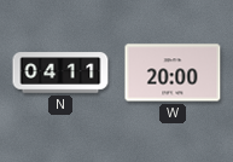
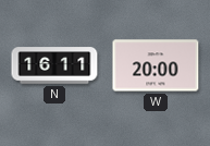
N: 04:11 -> 16:11 (54, 65)
